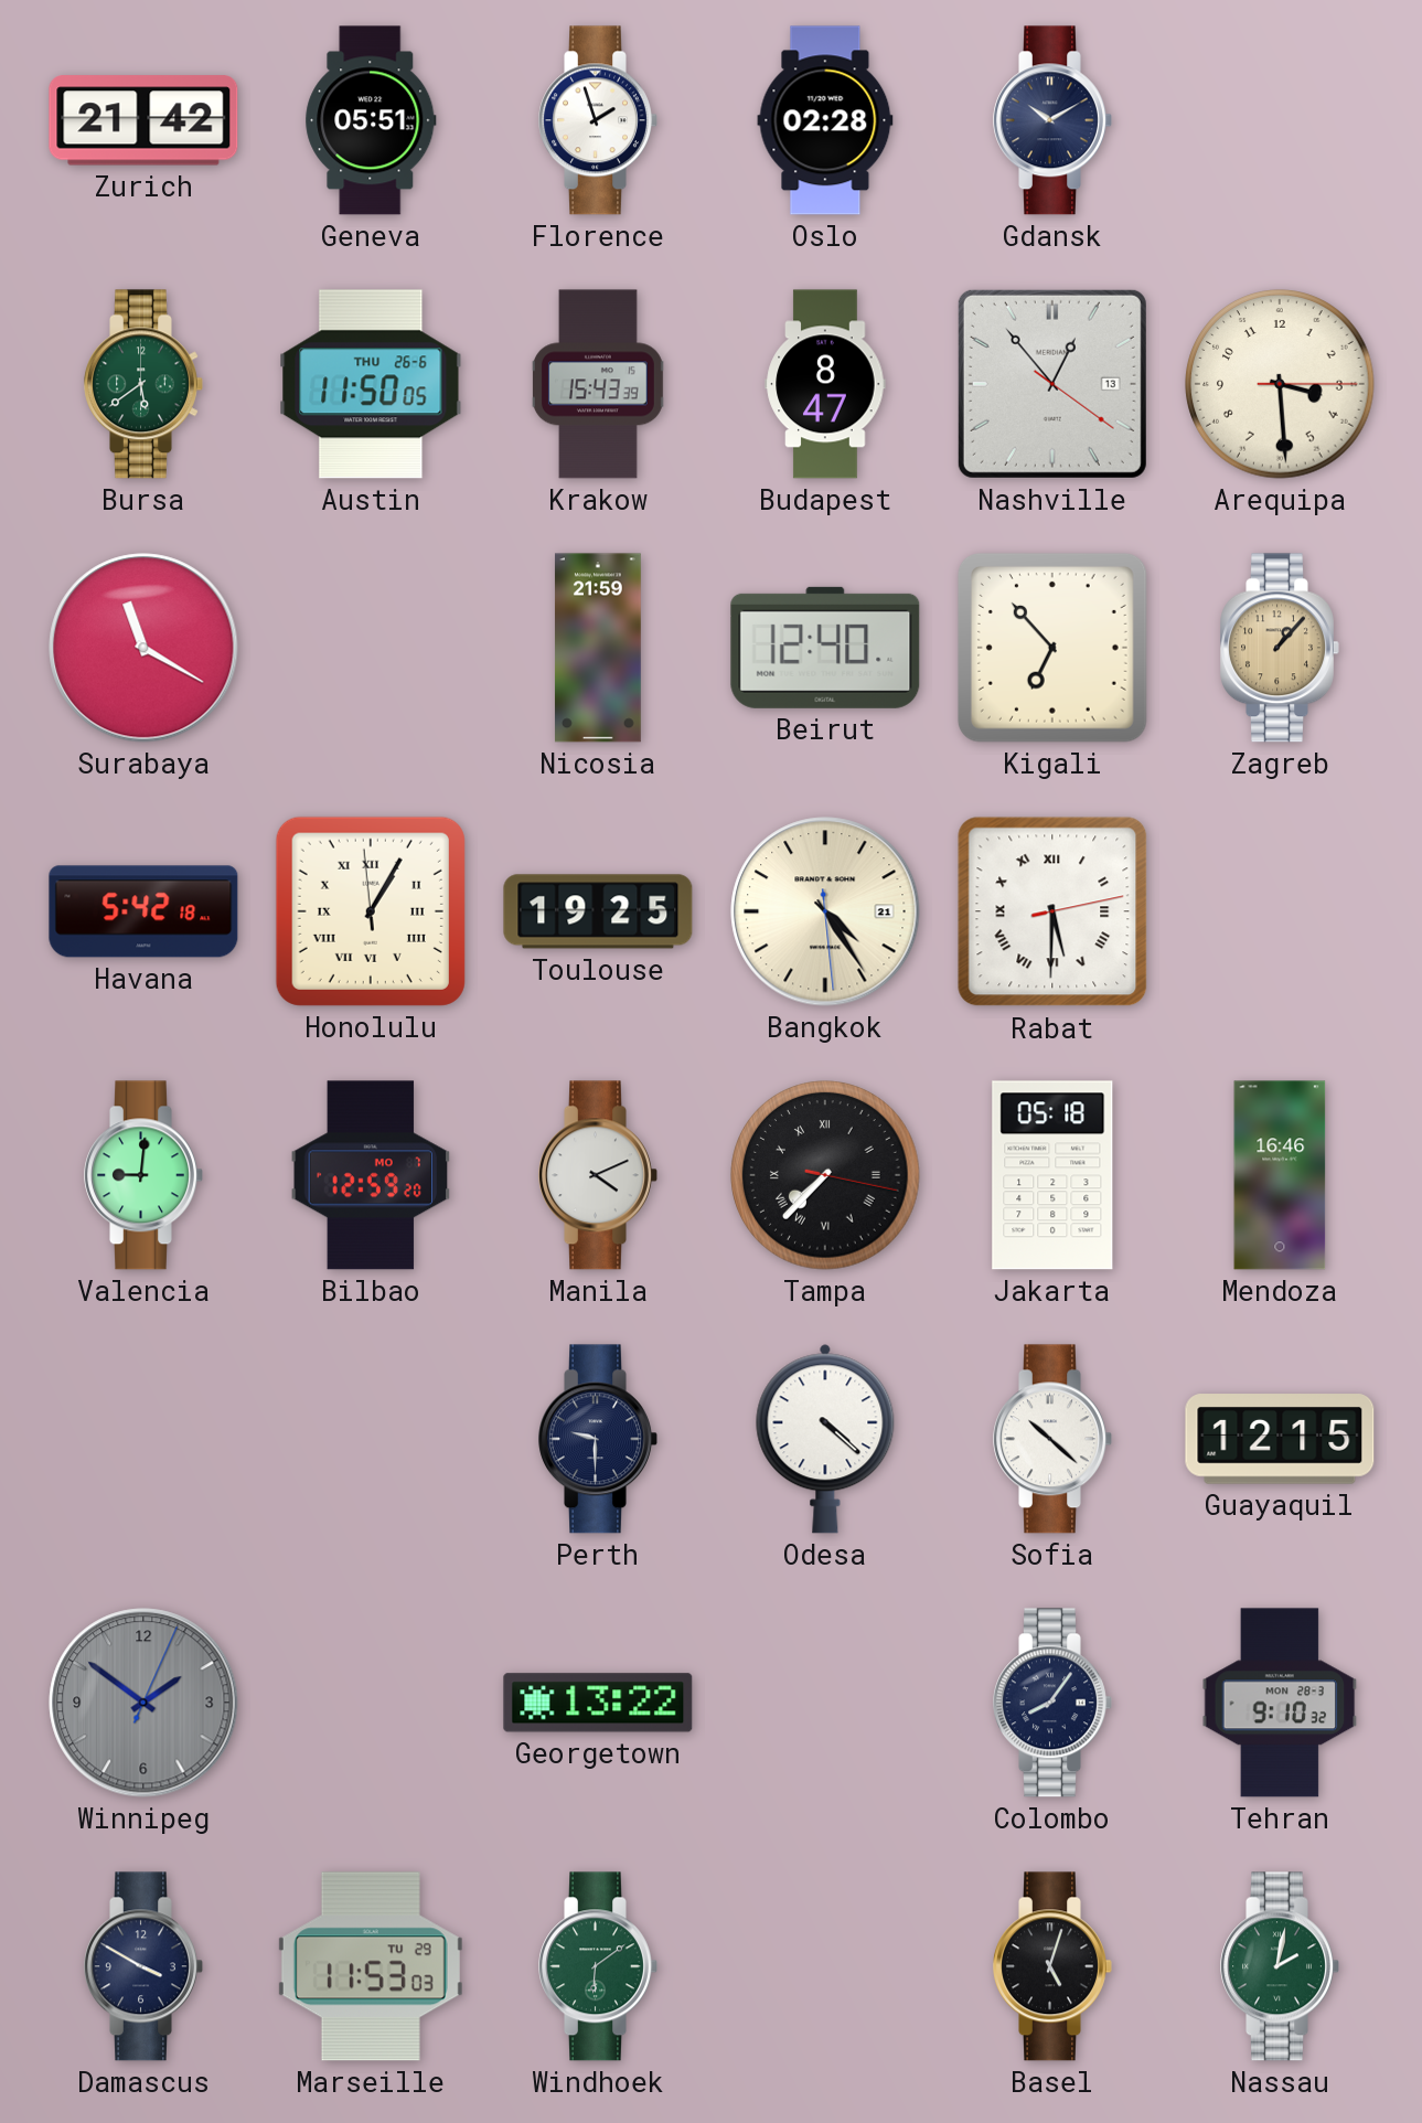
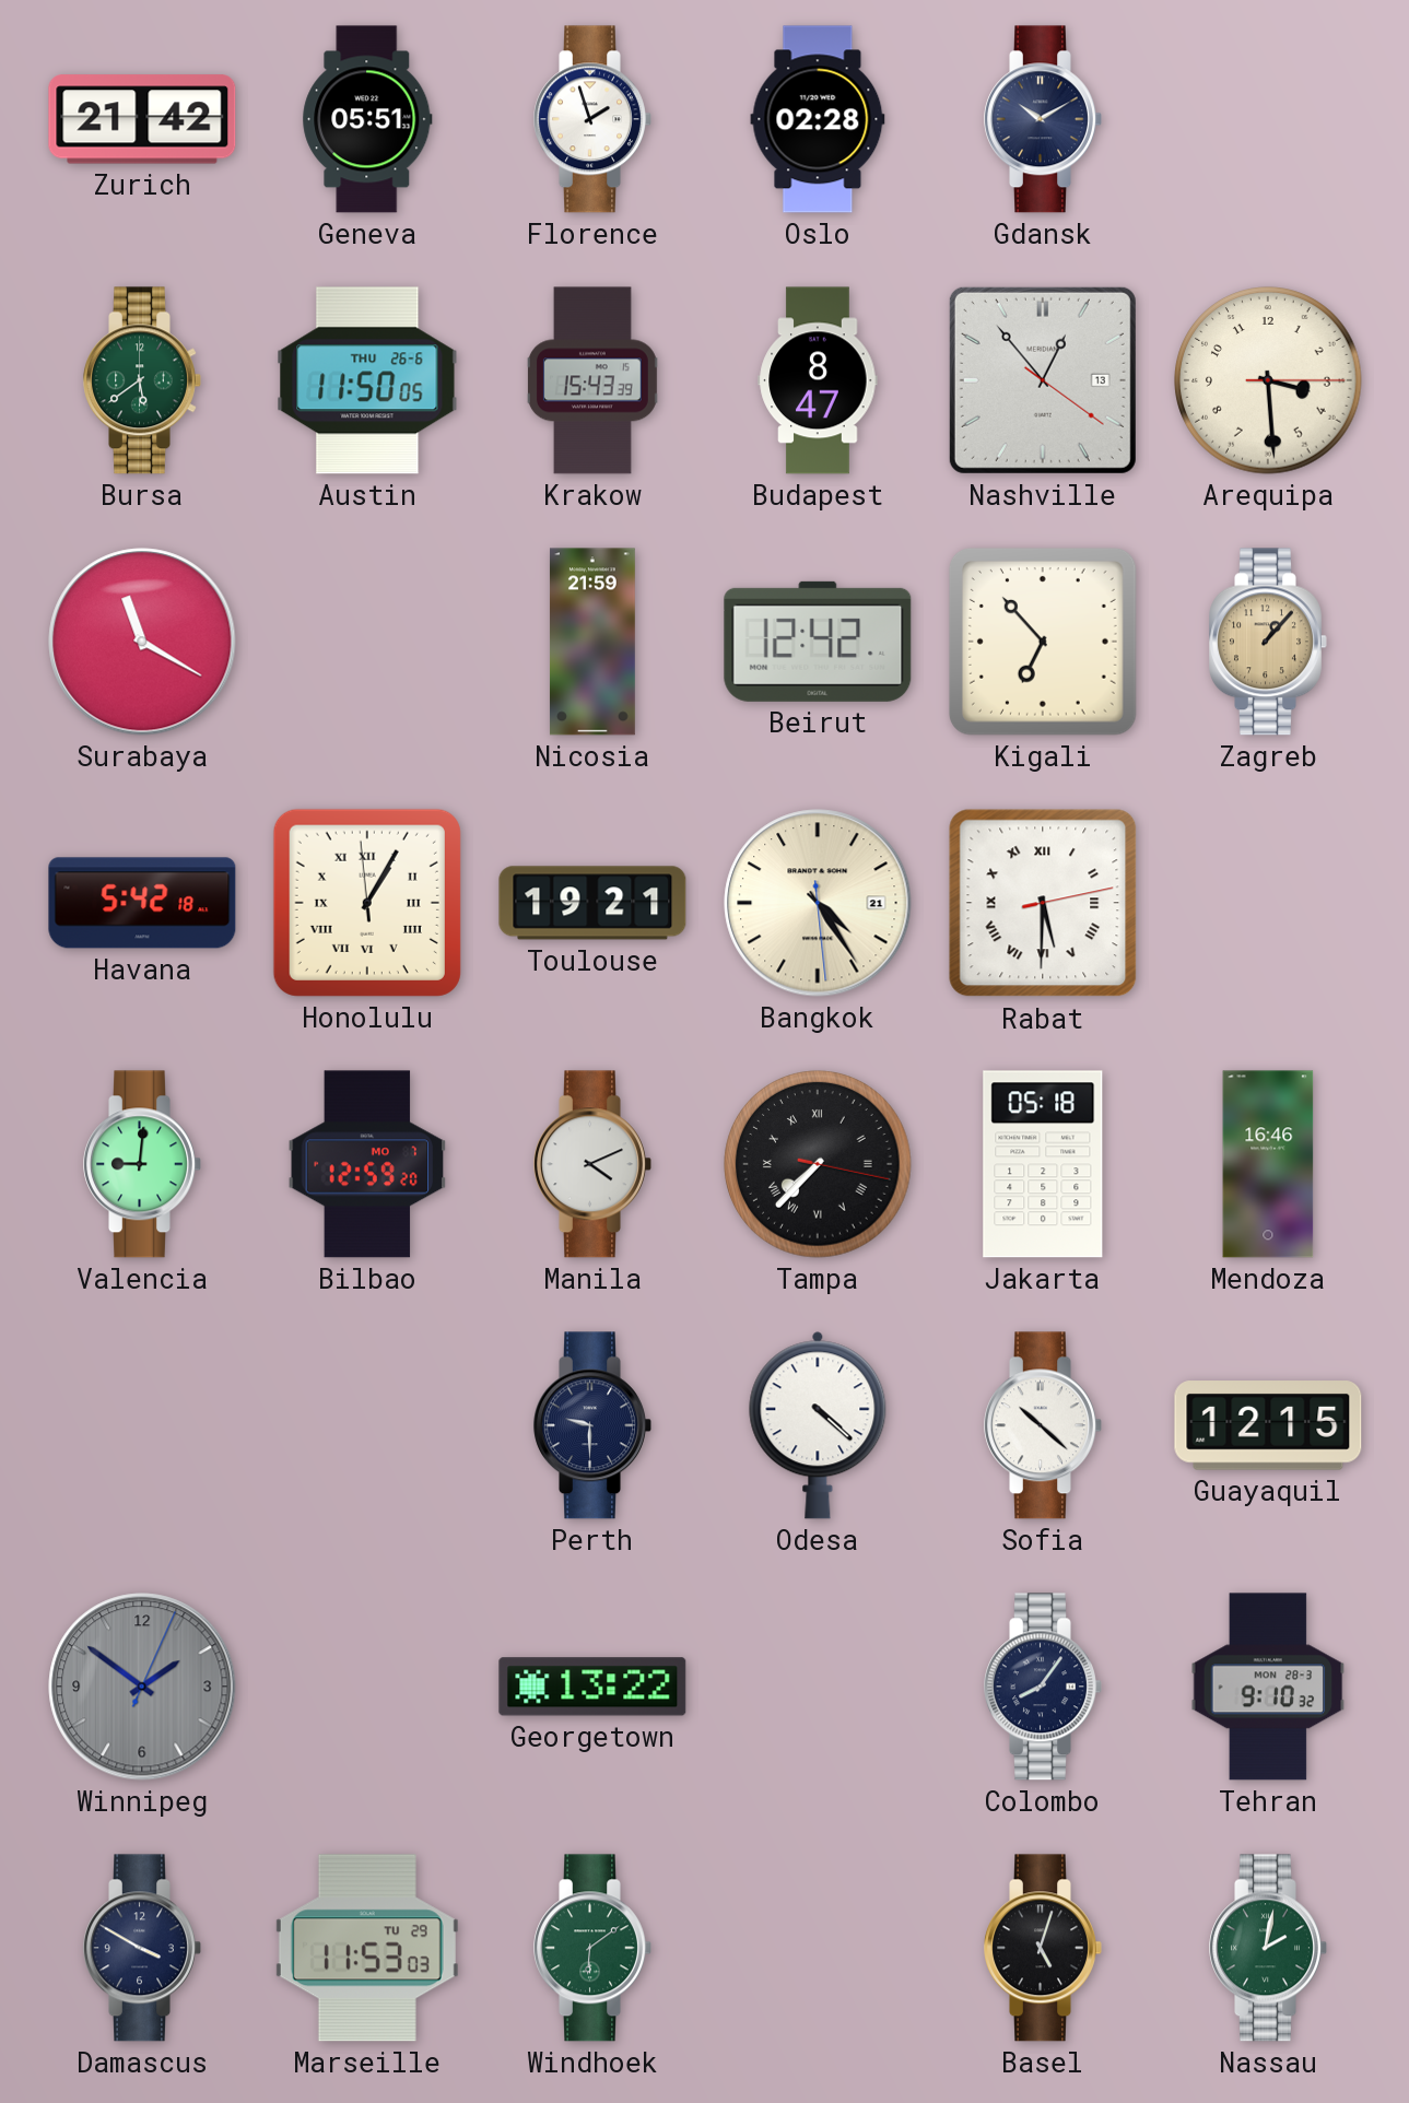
Beirut: 12:40 -> 12:42 (818, 642)
Toulouse: 19:25 -> 19:21 (592, 903)
